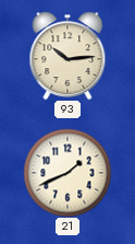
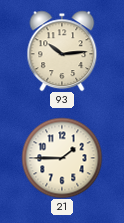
21: 1:41 -> 1:45 (62, 158)
